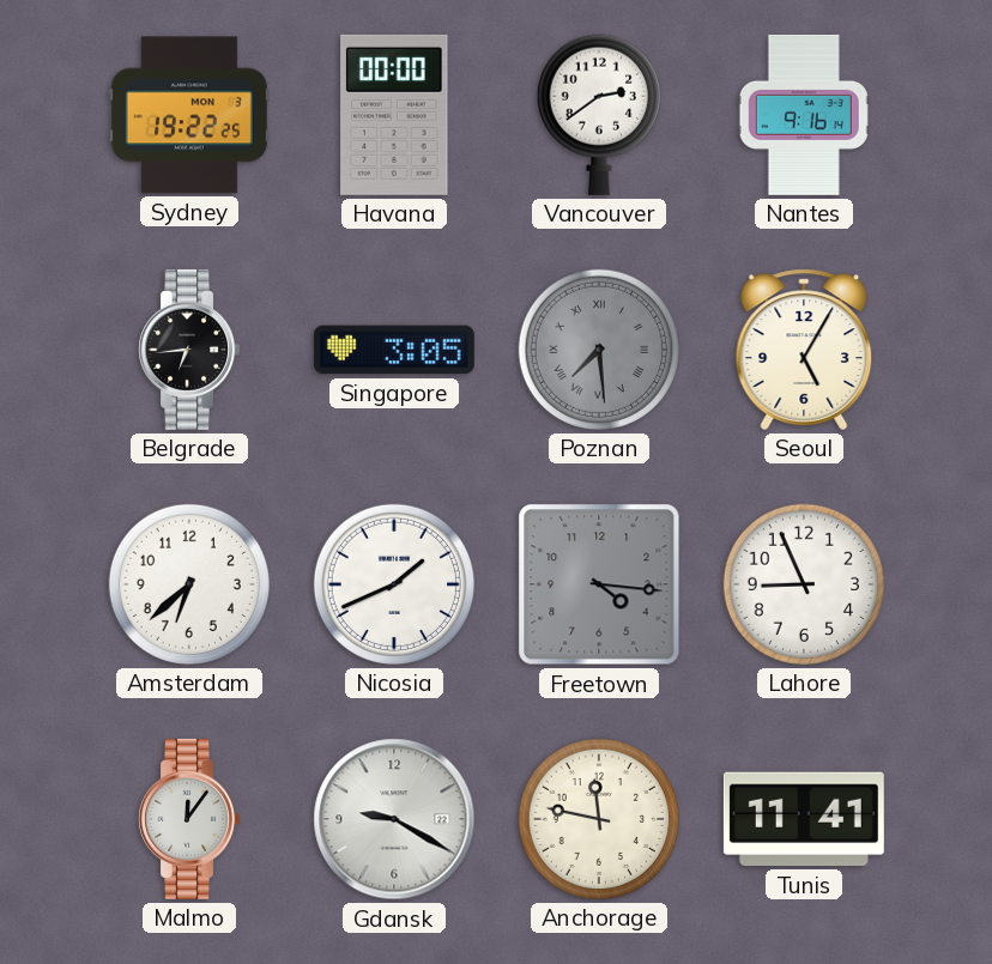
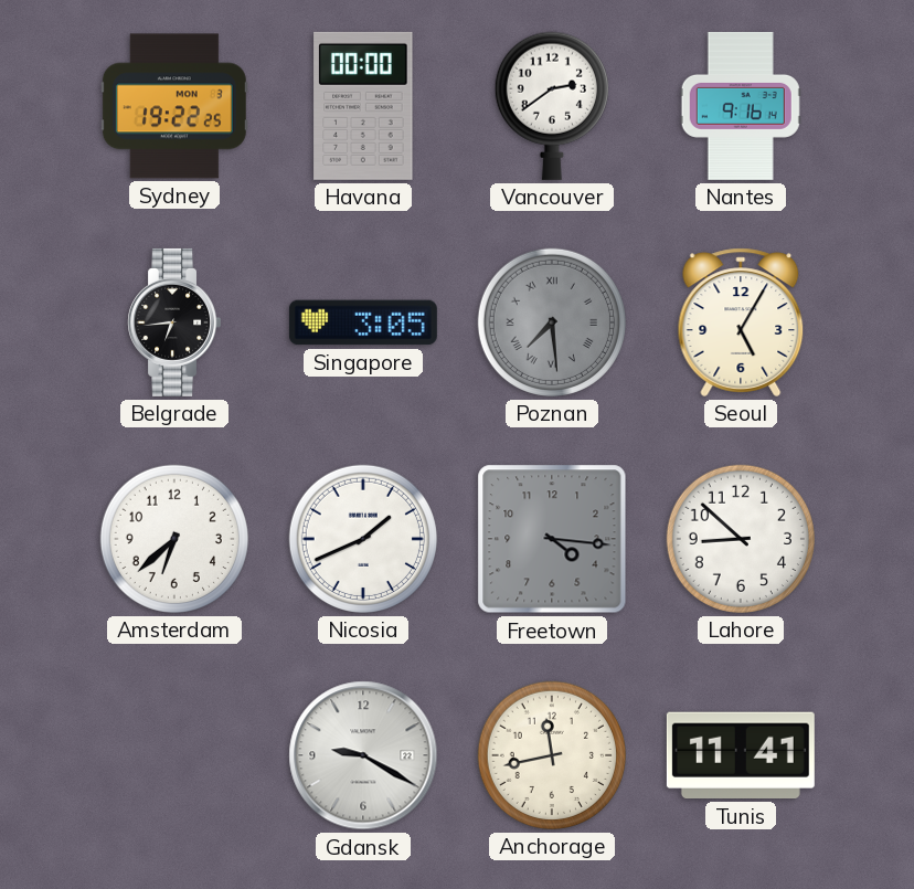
Lahore: 8:56 -> 8:52 (741, 539)
Malmo: 12:06 -> none (188, 819)
Anchorage: 11:47 -> 11:43 (552, 755)
